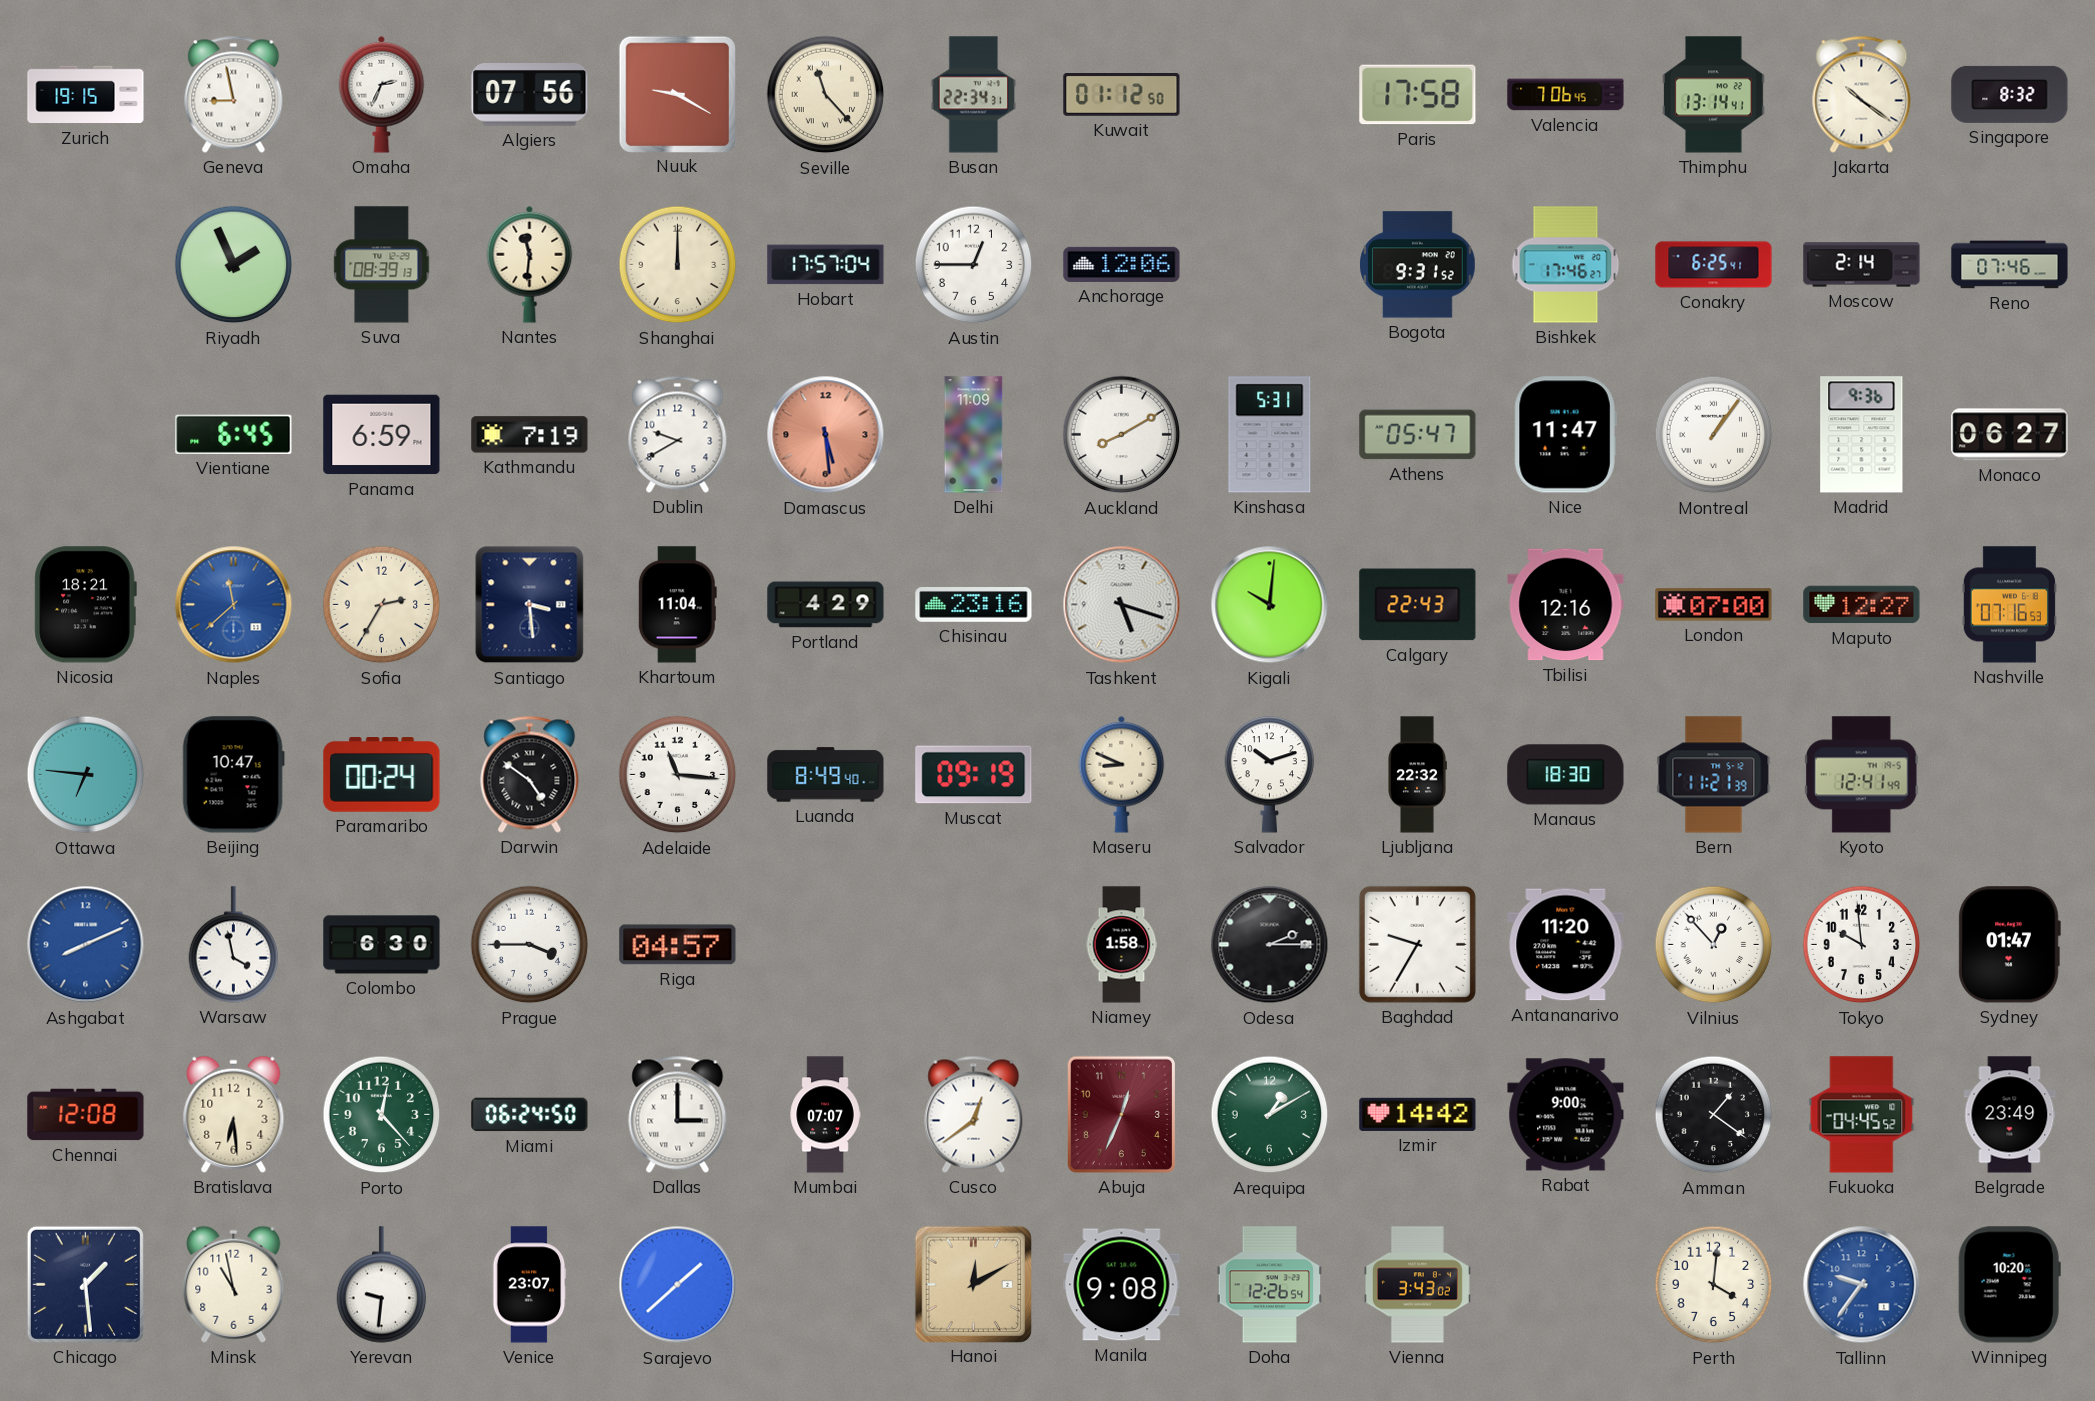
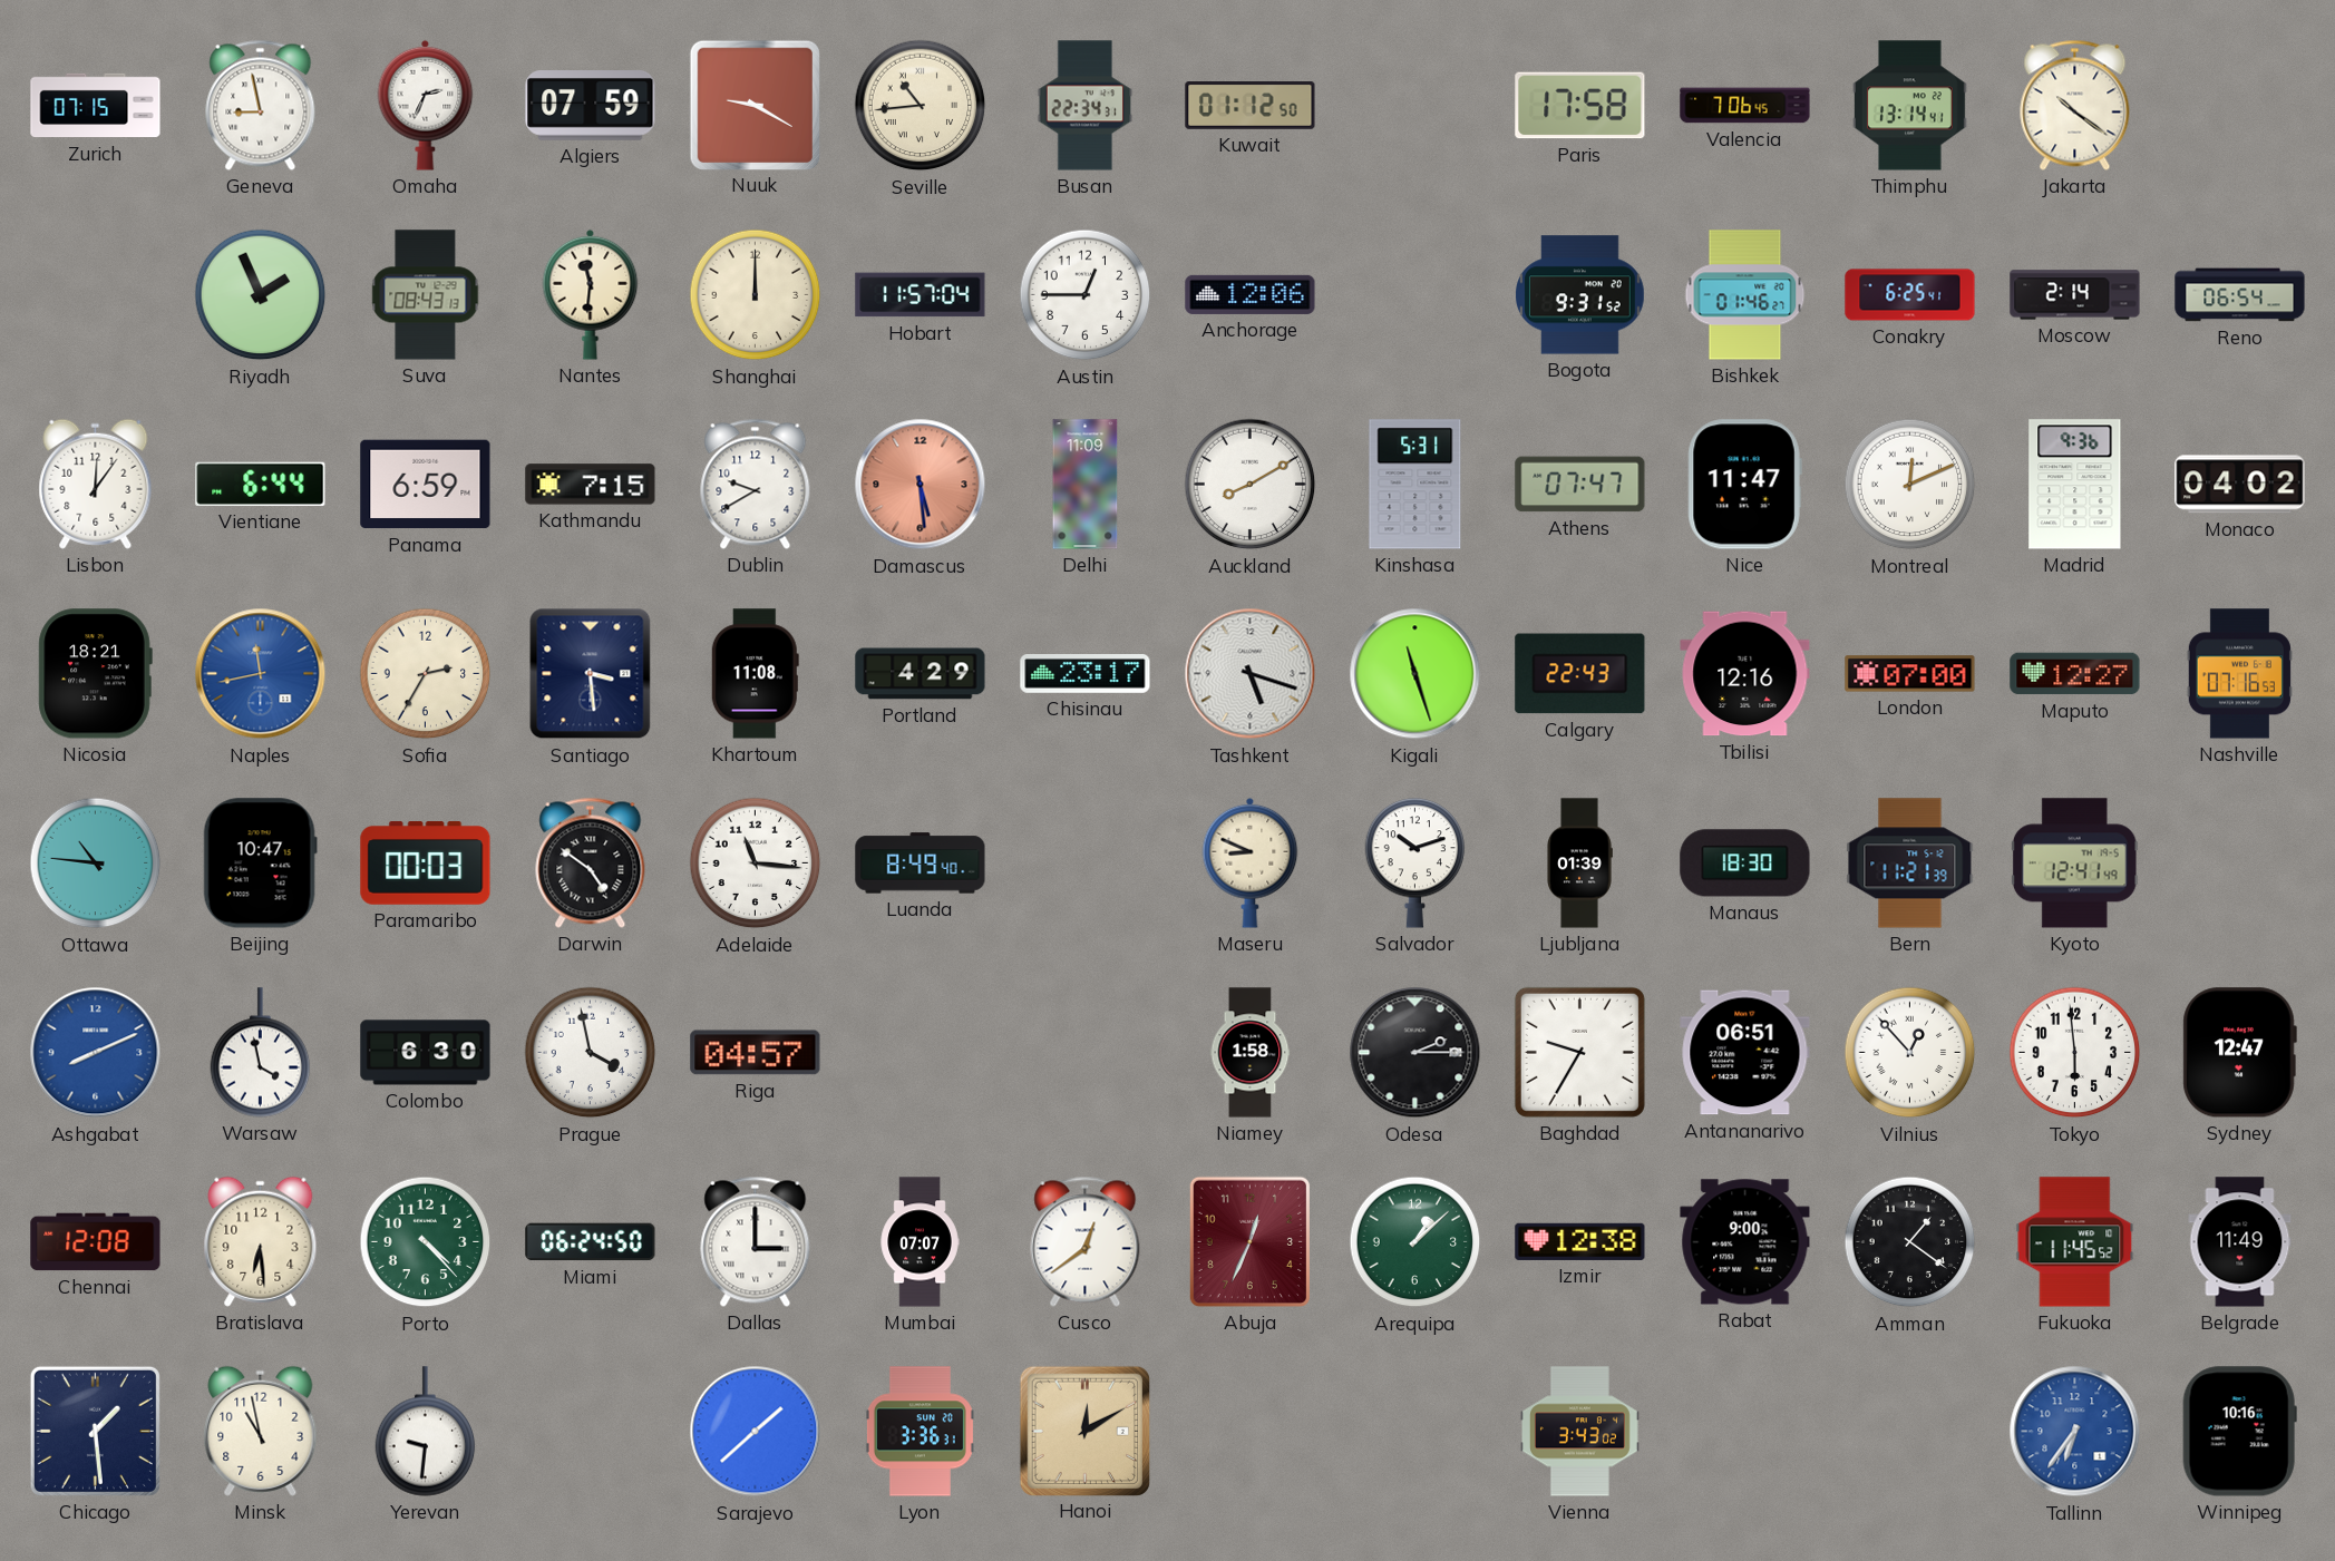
Zurich: 19:15 -> 07:15 (96, 106)
Algiers: 07:56 -> 07:59 (591, 106)
Seville: 11:23 -> 10:44 (921, 106)
Singapore: 8:32 -> none (2010, 94)
Suva: 08:39 -> 08:43 (426, 295)
Hobart: 17:57 -> 11:57 (921, 295)
Bishkek: 17:46 -> 01:46 (1745, 295)
Reno: 07:46 -> 06:54 (2240, 295)
Lisbon: none -> 12:06 (96, 484)
Vientiane: 6:45 -> 6:44 (261, 484)
Kathmandu: 7:19 -> 7:15 (591, 485)
Athens: 05:47 -> 07:47 (1580, 485)
Montreal: 1:06 -> 12:11 (1910, 485)
Monaco: 06:27 -> 04:02 (2240, 485)
Naples: 11:38 -> 11:43 (261, 674)
Khartoum: 11:04 -> 11:08 (755, 674)
Chisinau: 23:16 -> 23:17 (1086, 674)
Kigali: 10:01 -> 11:27 (1415, 674)
Ottawa: 6:46 -> 10:46 (96, 864)
Paramaribo: 00:24 -> 00:03 (426, 864)
Muscat: 09:19 -> none (974, 775)
Ljubljana: 22:32 -> 01:39 (1579, 864)
Prague: 3:45 -> 3:58 (591, 1053)
Antananarivo: 11:20 -> 06:51 (1745, 1053)
Tokyo: 9:59 -> 5:59 (2075, 1053)
Sydney: 01:47 -> 12:47 (2239, 1053)
Porto: 12:23 -> 4:23 (426, 1242)
Arequipa: 1:10 -> 1:08 (1415, 1242)
Izmir: 14:42 -> 12:38 (1580, 1241)
Fukuoka: 04:45 -> 11:45 (2075, 1242)
Belgrade: 23:49 -> 11:49 (2240, 1242)
Venice: 23:07 -> none (529, 1285)
Lyon: none -> 3:36 (920, 1432)
Manila: 9:08 -> none (1122, 1285)
Doha: 12:26 -> none (1269, 1285)
Perth: 4:01 -> none (1714, 1285)
Tallinn: 9:36 -> 6:36 (2075, 1432)
Winnipeg: 10:20 -> 10:16 (2239, 1432)
